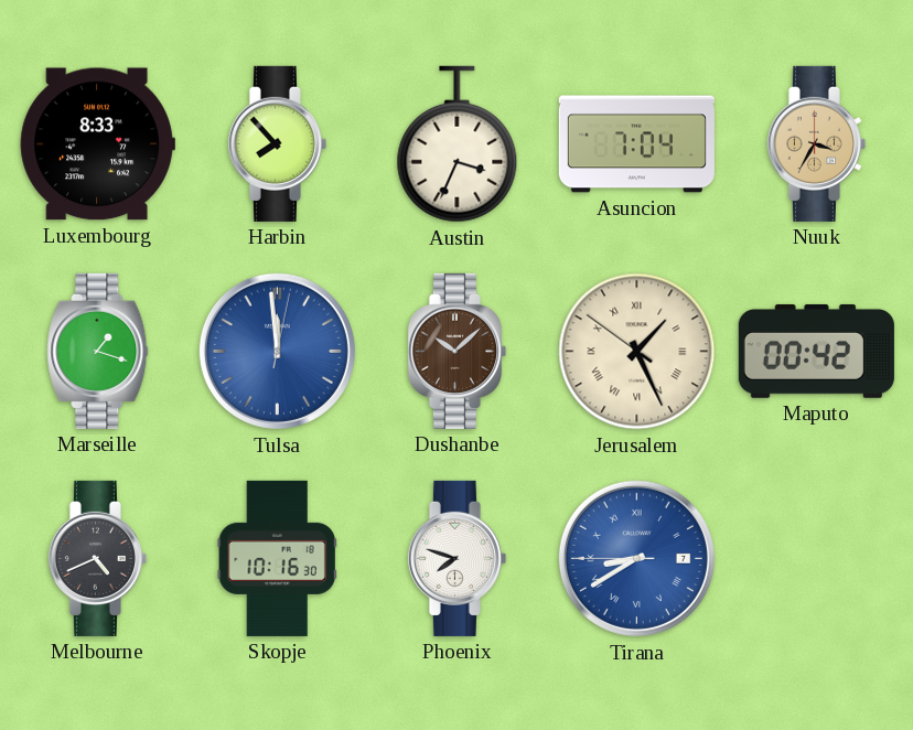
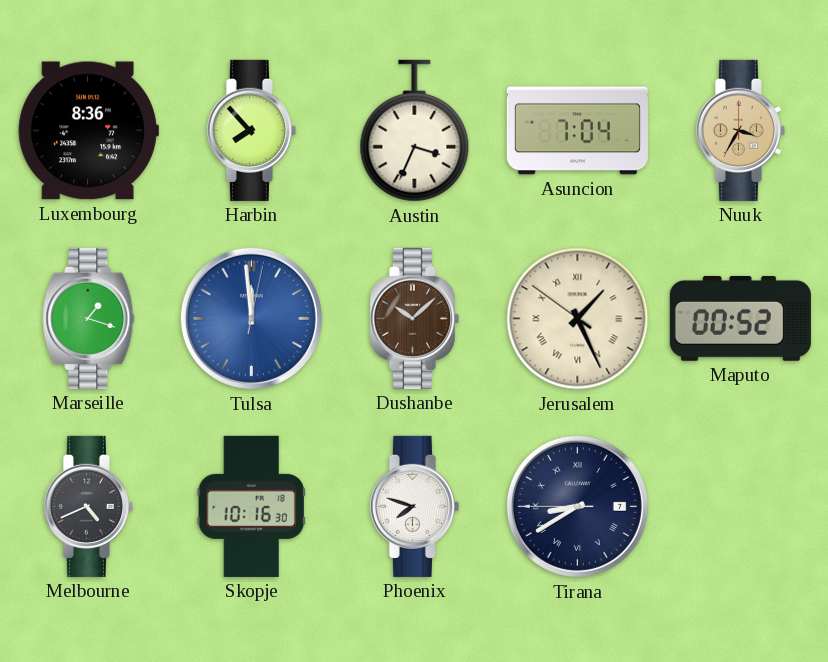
Luxembourg: 8:33 -> 8:36 (88, 131)
Maputo: 00:42 -> 00:52 (740, 318)
Tirana dial: blue -> navy (577, 506)
